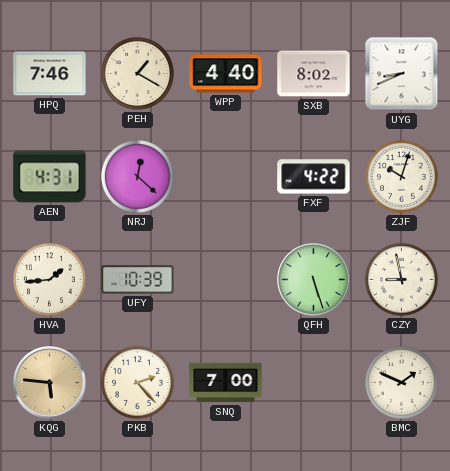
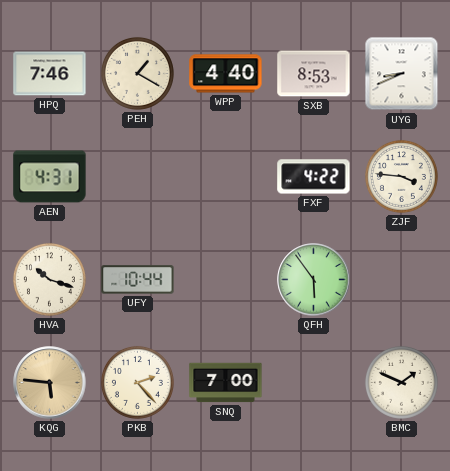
SXB: 8:02 -> 8:53 (314, 74)
NRJ: 12:22 -> none (137, 176)
ZJF: 10:03 -> 3:46 (401, 176)
HVA: 1:44 -> 10:18 (49, 279)
UFY: 10:39 -> 10:44 (138, 280)
QFH: 5:27 -> 5:54 (314, 280)
CZY: 8:58 -> none (401, 279)
